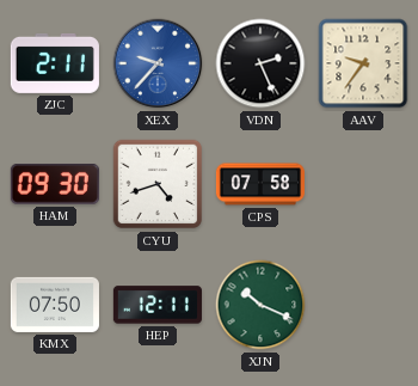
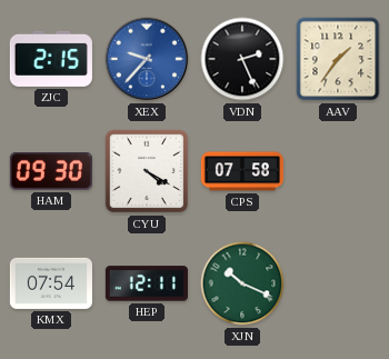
ZJC: 2:11 -> 2:15 (51, 59)
AAV: 9:36 -> 1:36 (338, 59)
CYU: 4:42 -> 4:20 (147, 171)
KMX: 07:50 -> 07:54 (51, 283)
